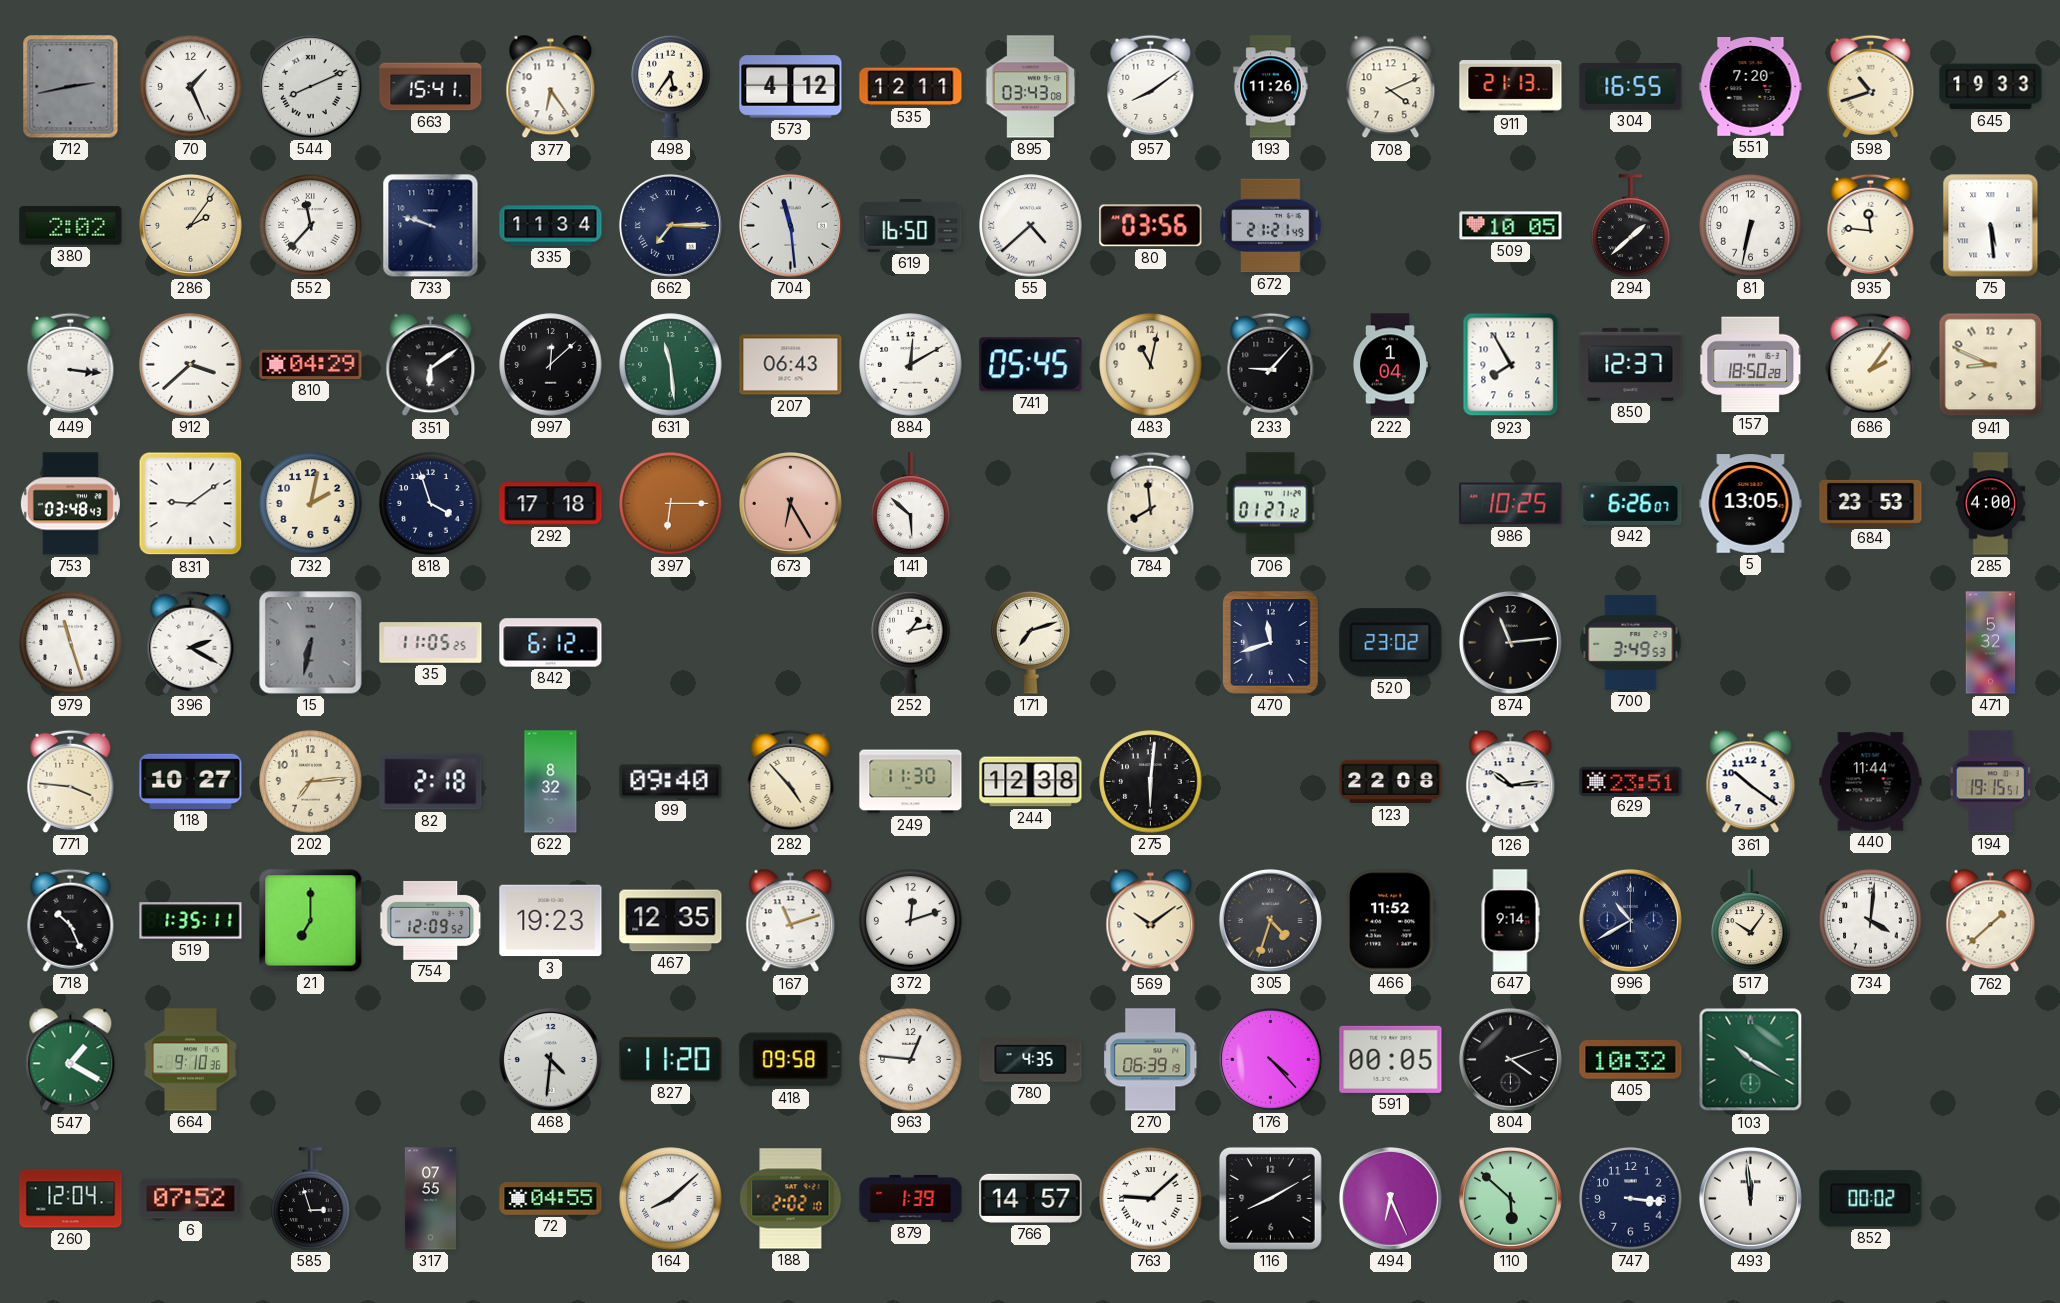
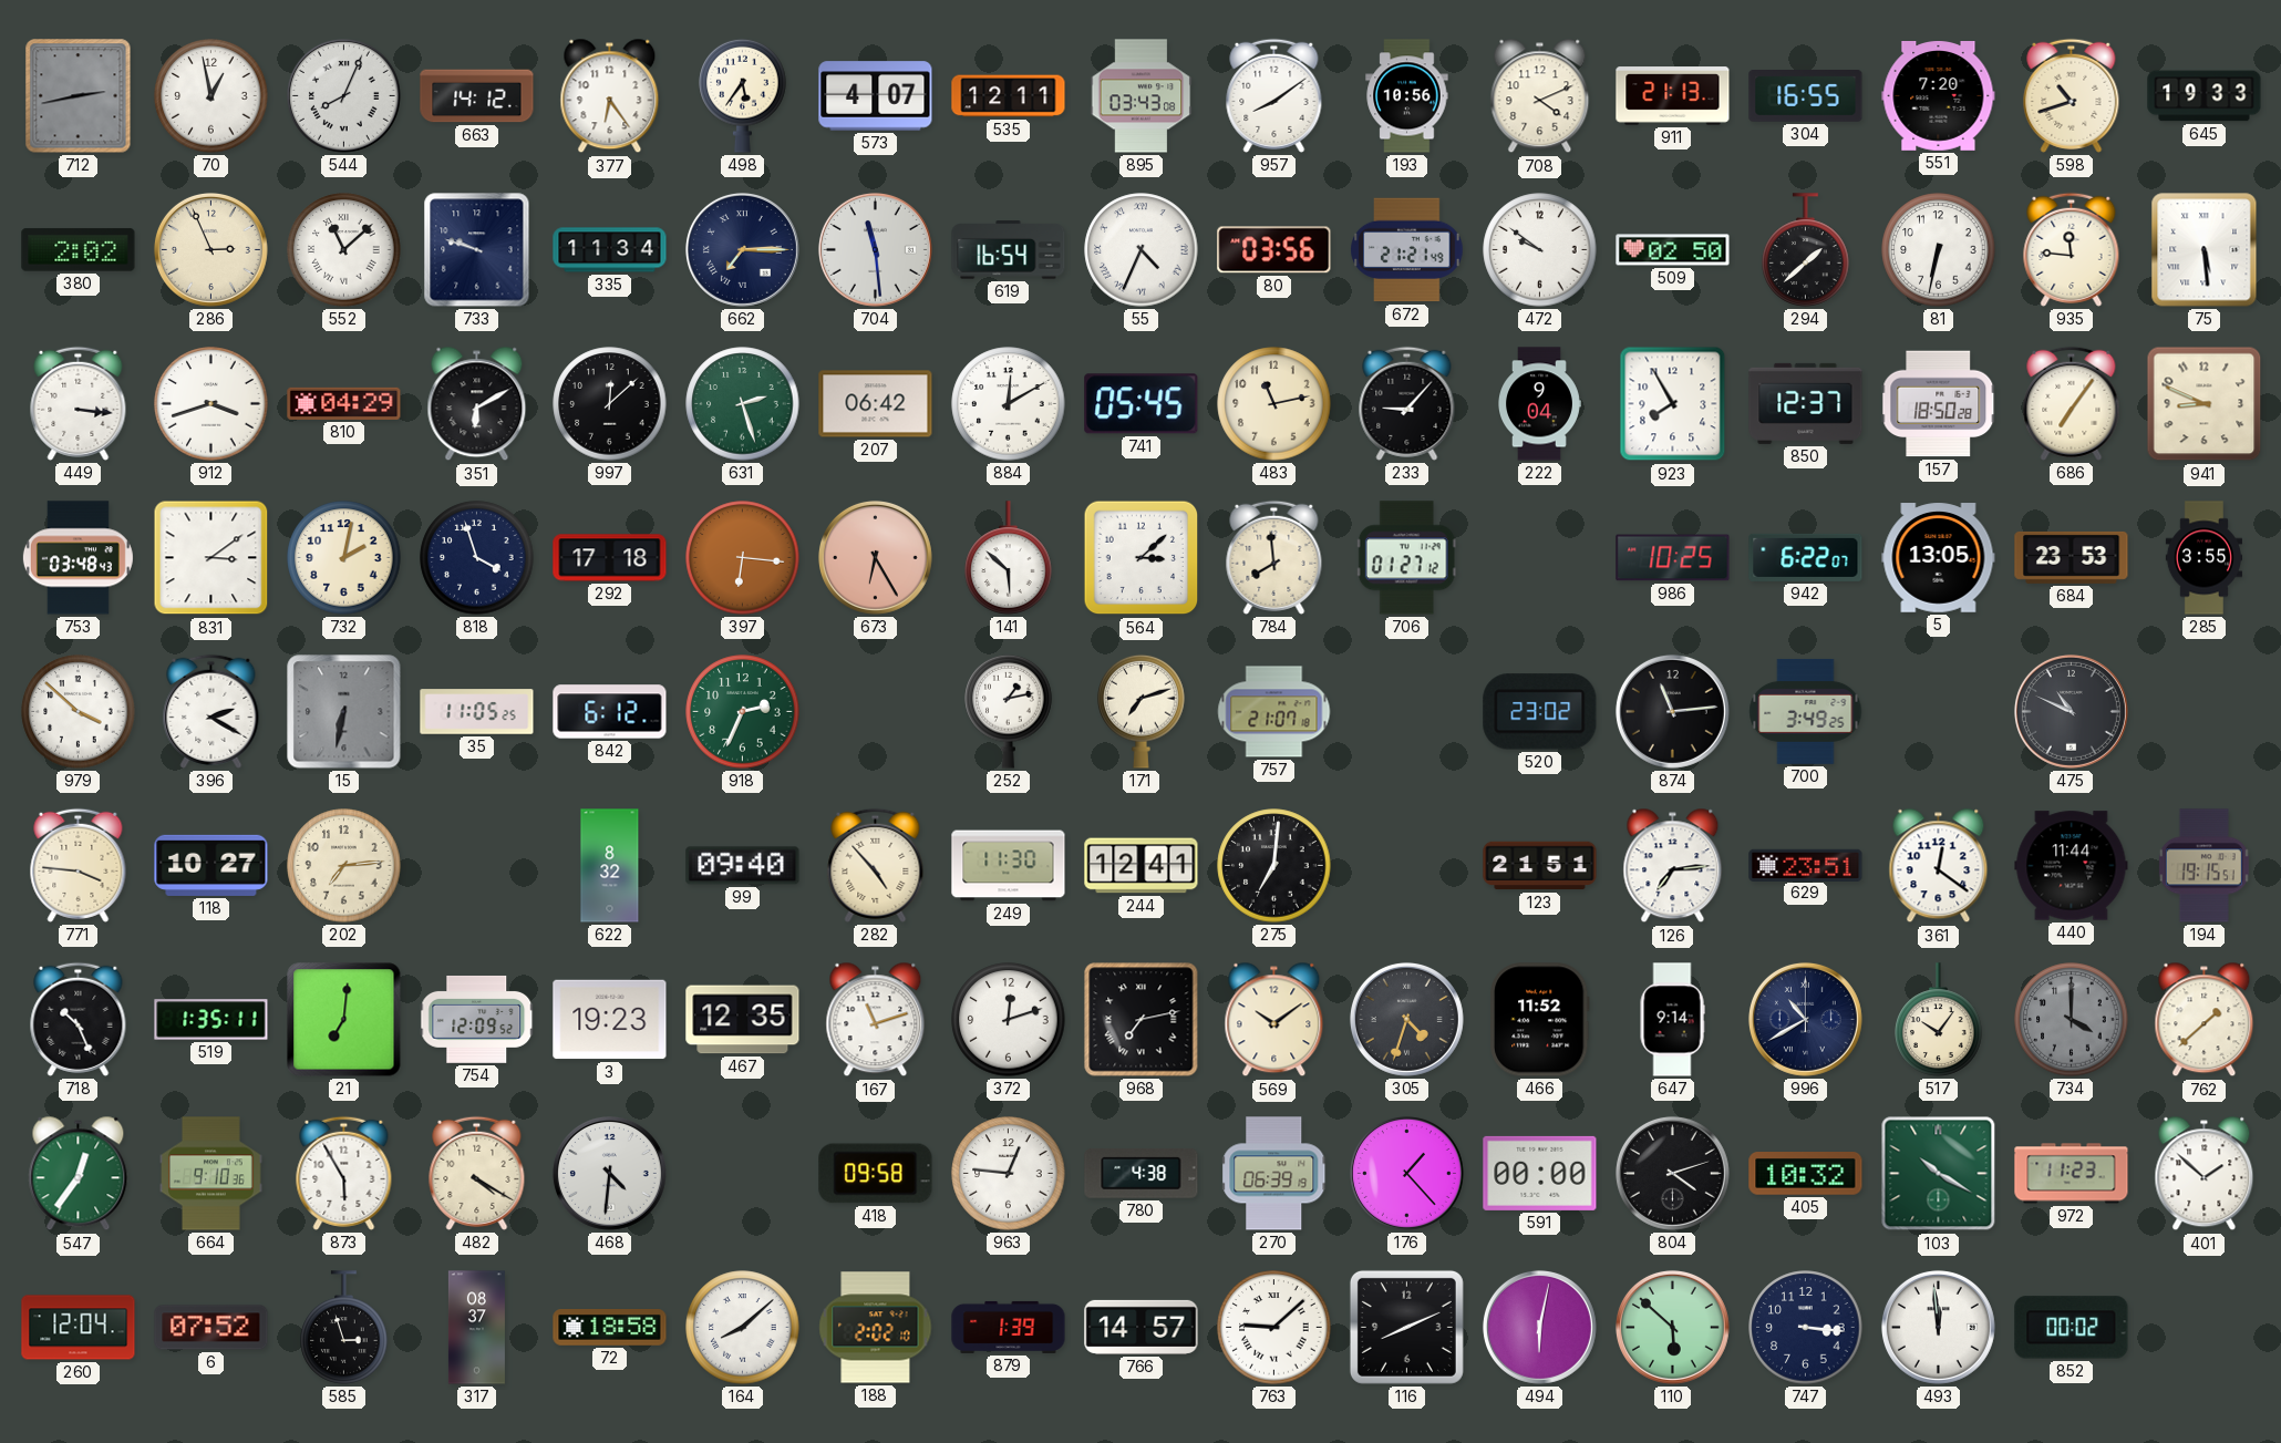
70: 1:26 -> 12:58 (211, 96)
544: 8:11 -> 8:04 (343, 95)
663: 15:41 -> 14:12 (477, 96)
573: 4:12 -> 4:07 (876, 96)
193: 11:26 -> 10:56 (1407, 96)
286: 2:06 -> 2:56 (210, 249)
552: 11:37 -> 11:08 (344, 250)
619: 16:50 -> 16:54 (1009, 250)
55: 4:38 -> 4:34 (1142, 250)
472: none -> 9:51 (1540, 250)
509: 10:05 -> 02:50 (1673, 250)
912: 3:38 -> 3:42 (211, 404)
351: 6:09 -> 6:10 (477, 404)
631: 11:29 -> 2:27 (743, 404)
207: 06:43 -> 06:42 (876, 404)
483: 11:02 -> 11:13 (1274, 404)
222: 1:04 -> 9:04 (1540, 404)
686: 2:06 -> 7:06 (2072, 403)
831: 9:09 -> 3:09 (211, 558)
397: 6:15 -> 6:16 (743, 558)
564: none -> 3:08 (1142, 558)
942: 6:26 -> 6:22 (1806, 557)
285: 4:00 -> 3:55 (2203, 558)
979: 11:27 -> 3:52 (79, 712)
918: none -> 2:34 (743, 712)
757: none -> 21:07 (1274, 712)
470: 11:42 -> none (1271, 643)
700: 3:49:53 -> 3:49:25 (1806, 711)
475: none -> 10:49 (2071, 711)
471: 5:32 -> none (1991, 643)
82: 2:18 -> none (431, 782)
244: 12:38 -> 12:41 (1142, 866)
275: 6:01 -> 7:01 (1274, 866)
123: 22:08 -> 21:51 (1540, 866)
126: 10:14 -> 7:14 (1673, 866)
361: 10:21 -> 12:21 (1939, 866)
21: 7:00 -> 7:01 (344, 1020)
968: none -> 7:13 (1142, 1020)
734: 4:01 -> 4:00 (2072, 1020)
734 dial: white -> grey (2072, 1020)
547: 1:20 -> 12:36 (79, 1174)
873: none -> 5:55 (344, 1173)
482: none -> 4:20 (477, 1173)
827: 11:20 -> none (671, 1060)
780: 4:35 -> 4:38 (1142, 1174)
176: 4:23 -> 1:23 (1406, 1173)
591: 00:05 -> 00:00 (1540, 1173)
972: none -> 11:23 (2072, 1174)
401: none -> 1:52 (2205, 1174)
317: 07:55 -> 08:37 (476, 1328)
72: 04:55 -> 18:58 (610, 1328)
116: 8:10 -> 8:11 (1406, 1327)
494: 6:26 -> 6:02 (1539, 1327)
